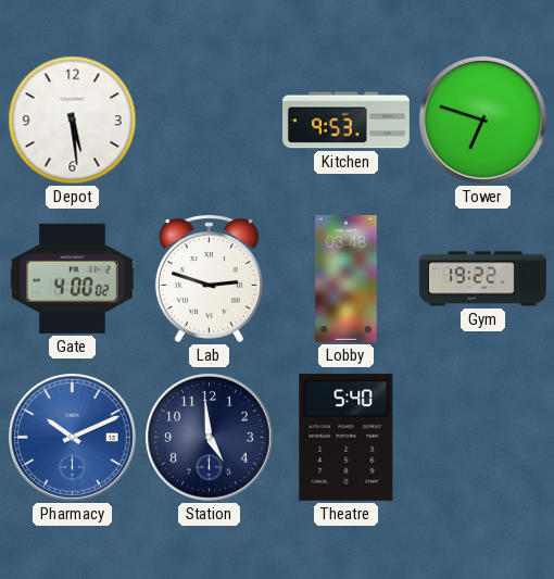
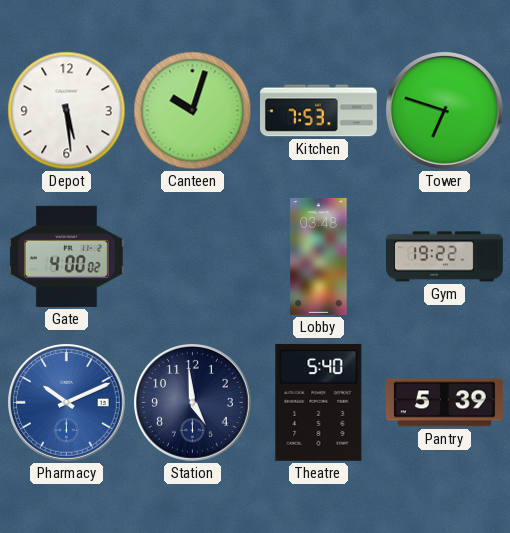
Canteen: none -> 10:03 (193, 111)
Kitchen: 9:53 -> 7:53 (319, 111)
Lab: 2:48 -> none (209, 279)
Pantry: none -> 5:39 (444, 403)
